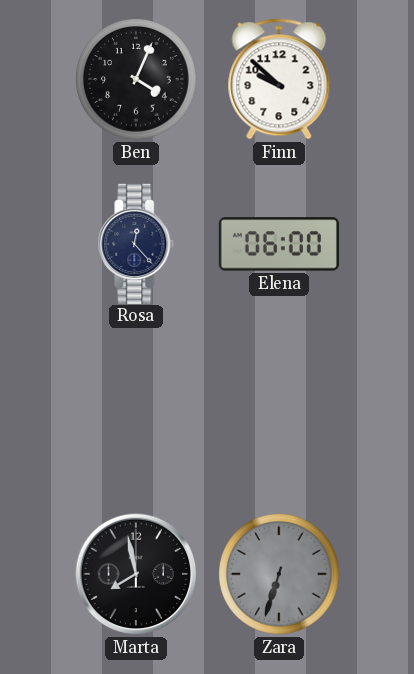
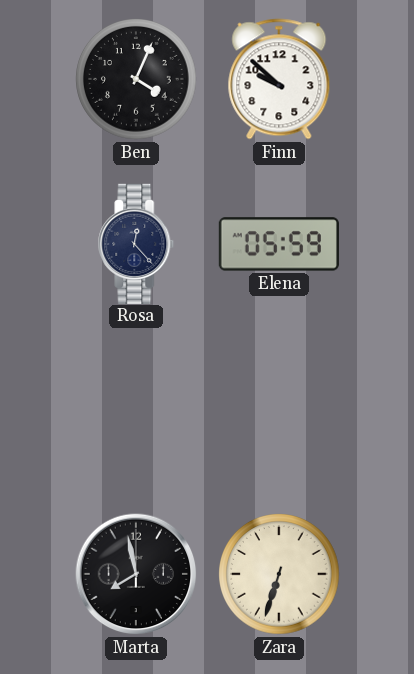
Elena: 06:00 -> 05:59 (279, 244)
Zara dial: grey -> cream (279, 574)
